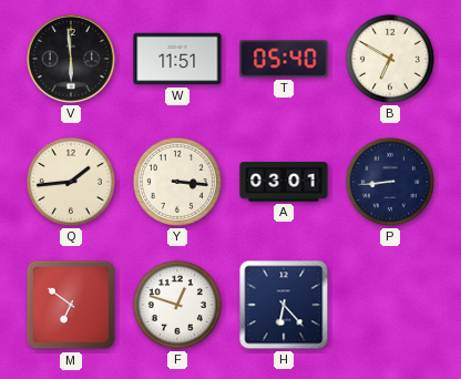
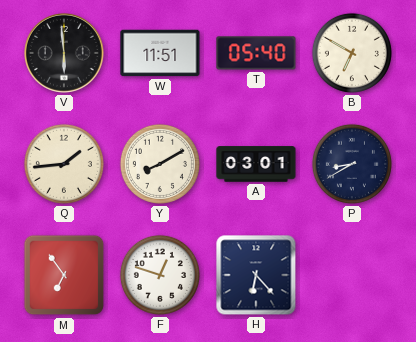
Y: 3:16 -> 8:10 (160, 164)
P: 8:44 -> 8:40 (352, 164)
M: 6:51 -> 6:54 (64, 275)
